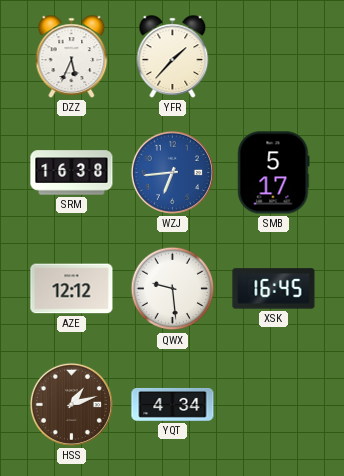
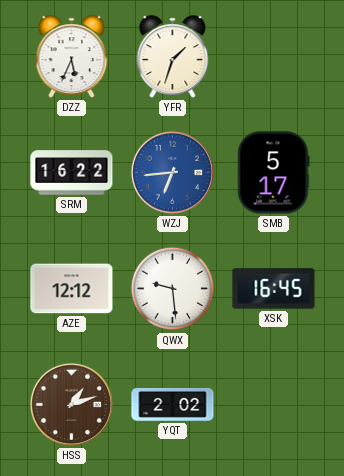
YFR: 1:37 -> 1:33 (173, 57)
SRM: 16:38 -> 16:22 (72, 173)
YQT: 4:34 -> 2:02 (173, 404)
